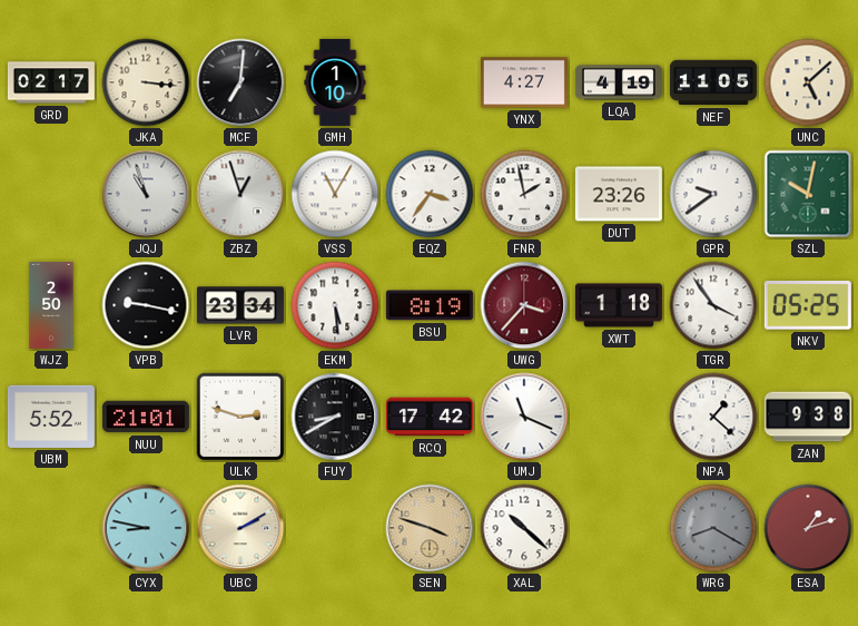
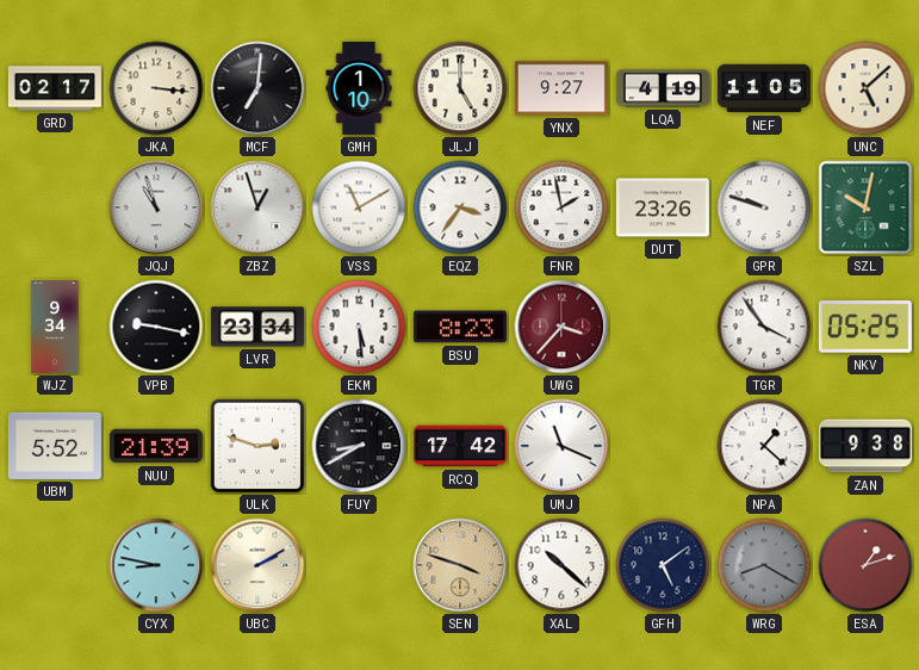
JLJ: none -> 5:00 (460, 88)
YNX: 4:27 -> 9:27 (561, 88)
VSS: 11:05 -> 11:10 (359, 207)
GPR: 9:39 -> 9:48 (764, 207)
WJZ: 2:50 -> 9:34 (55, 327)
BSU: 8:19 -> 8:23 (460, 327)
XWT: 1:18 -> none (619, 305)
NUU: 21:01 -> 21:39 (156, 446)
GFH: none -> 5:09 (663, 565)
